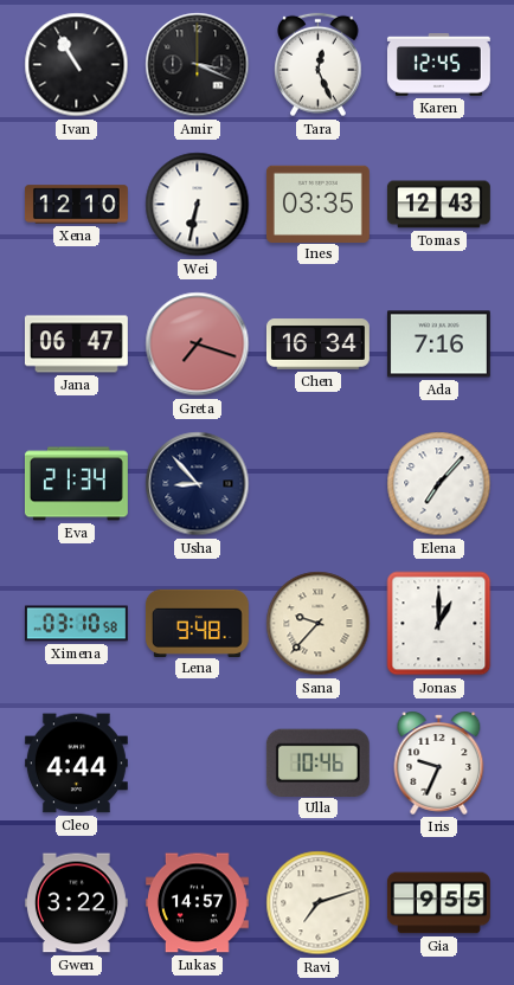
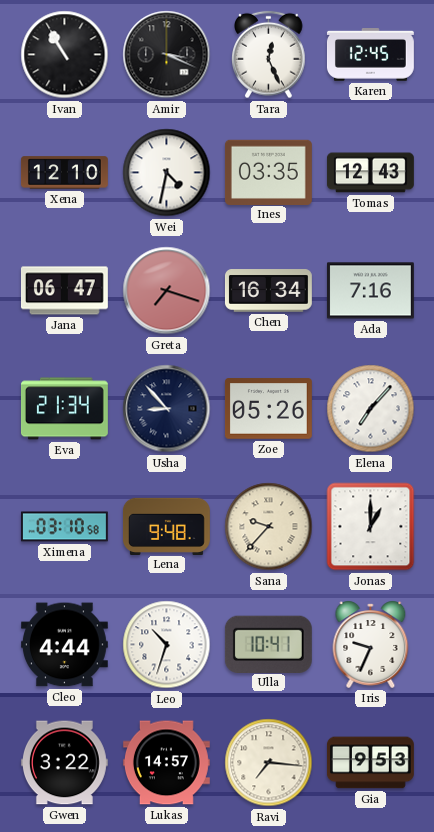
Wei: 6:32 -> 4:32 (167, 173)
Zoe: none -> 05:26 (268, 409)
Leo: none -> 10:33 (167, 645)
Ulla: 10:46 -> 10:41 (268, 644)
Ravi: 7:12 -> 7:16 (269, 763)
Gia: 9:55 -> 9:53 (370, 763)
